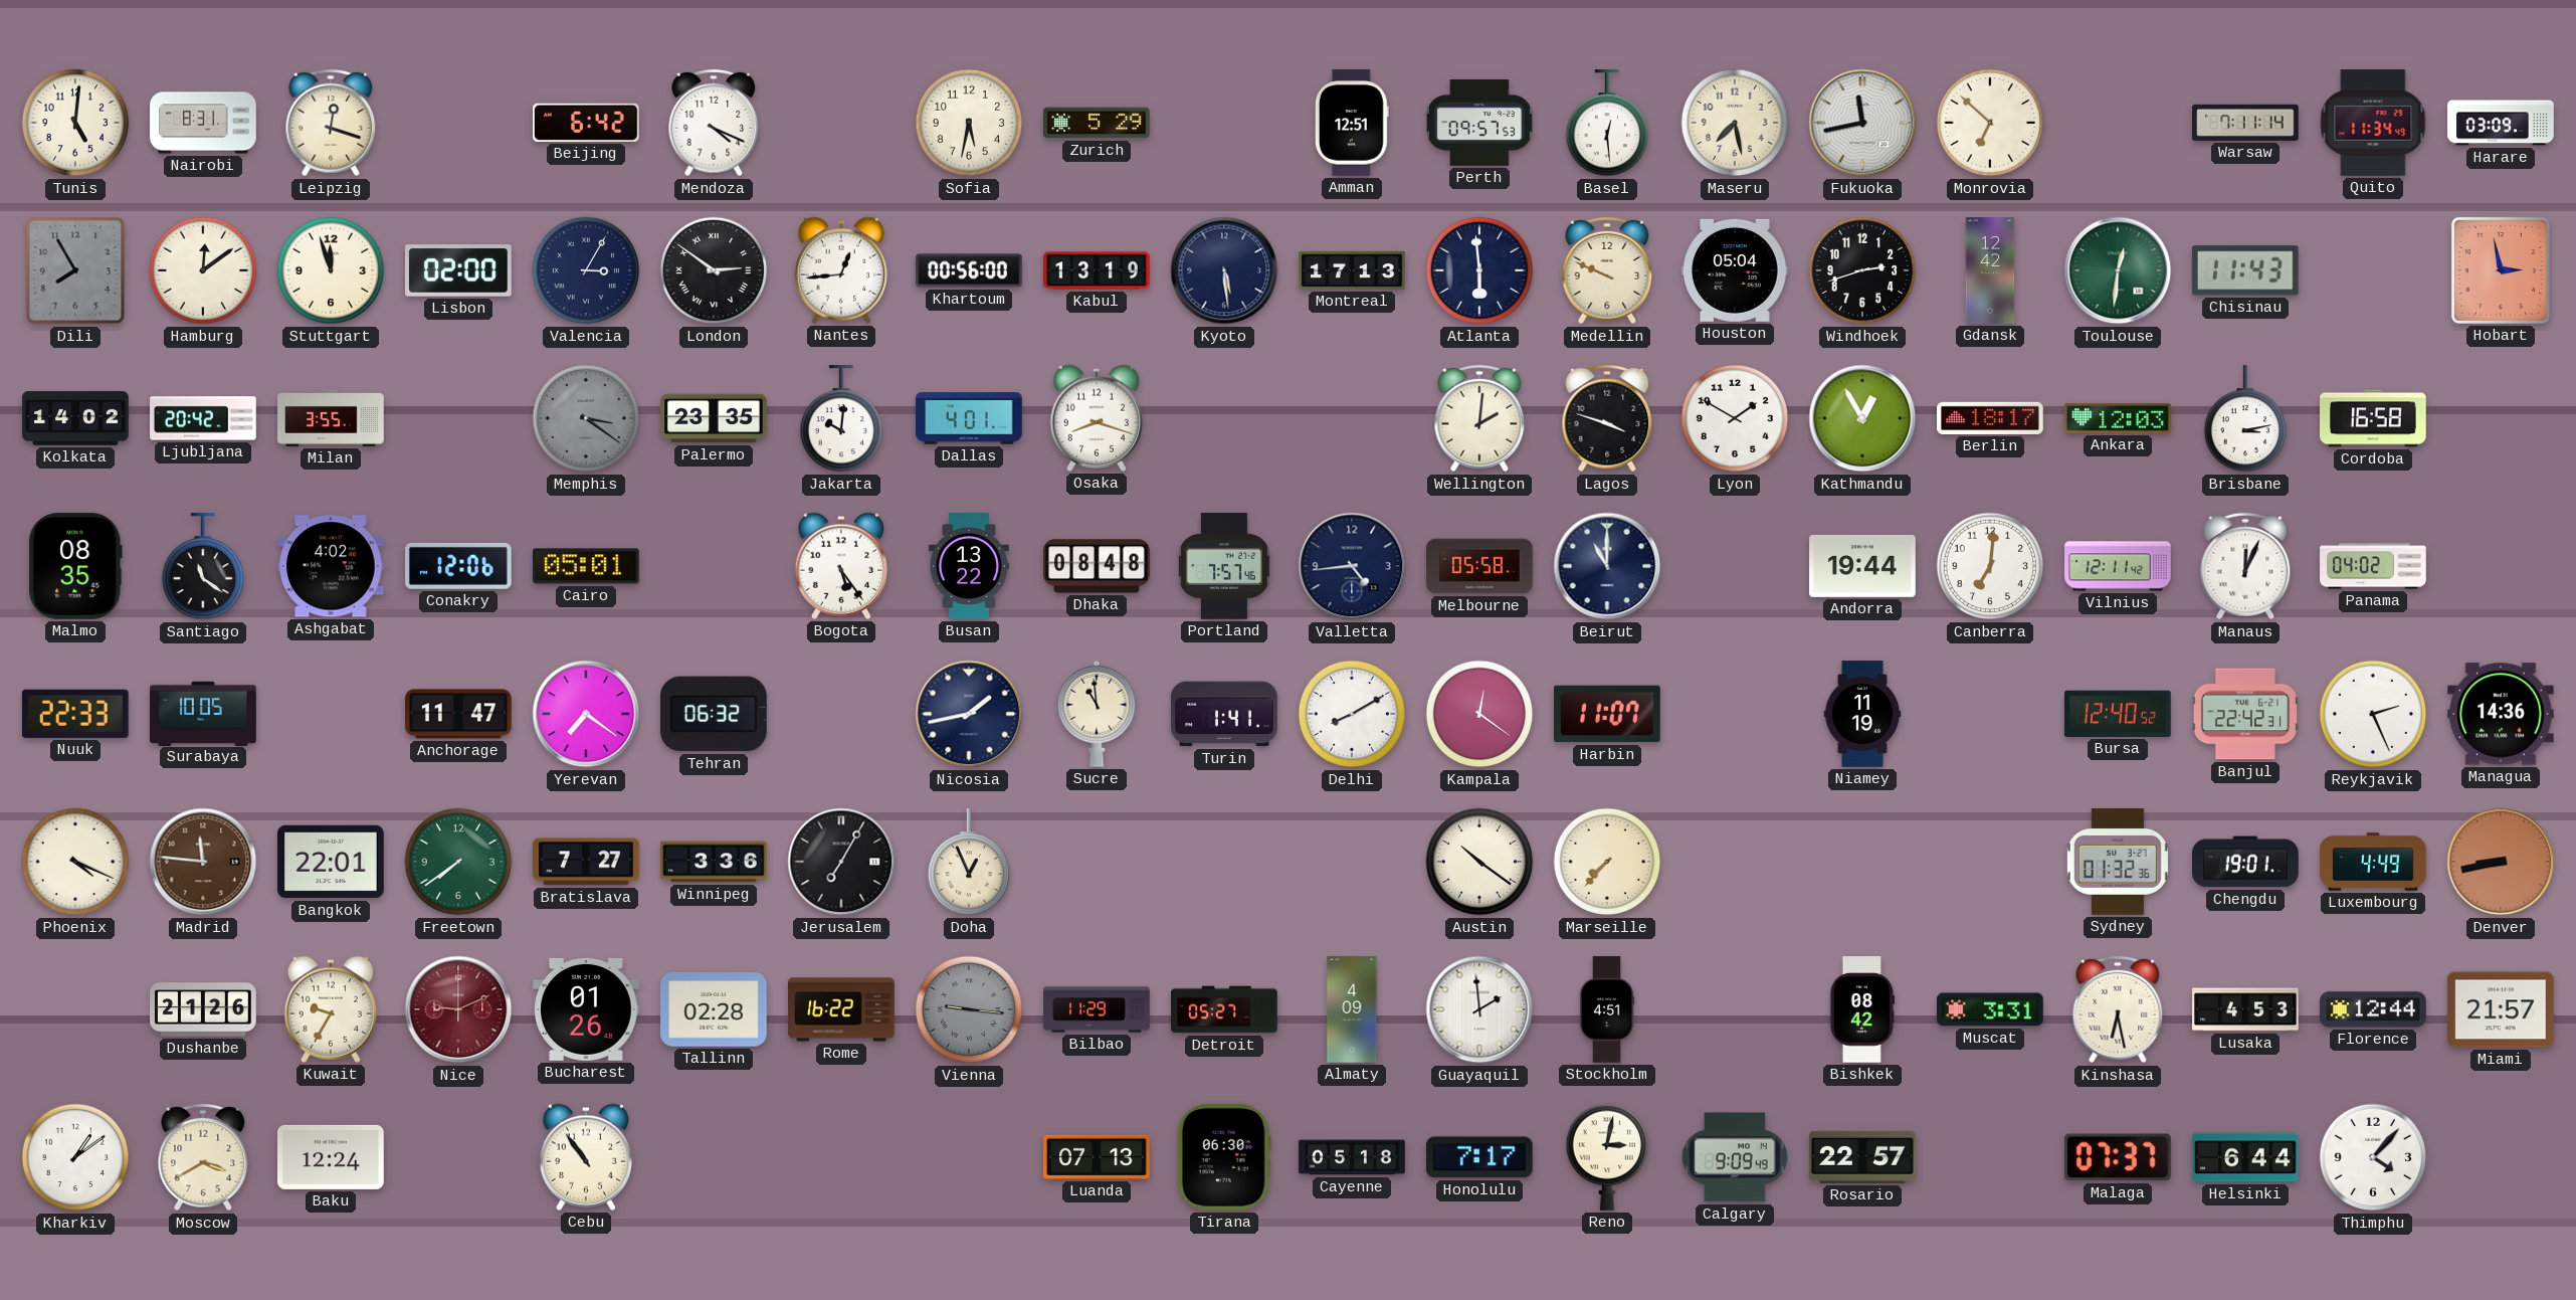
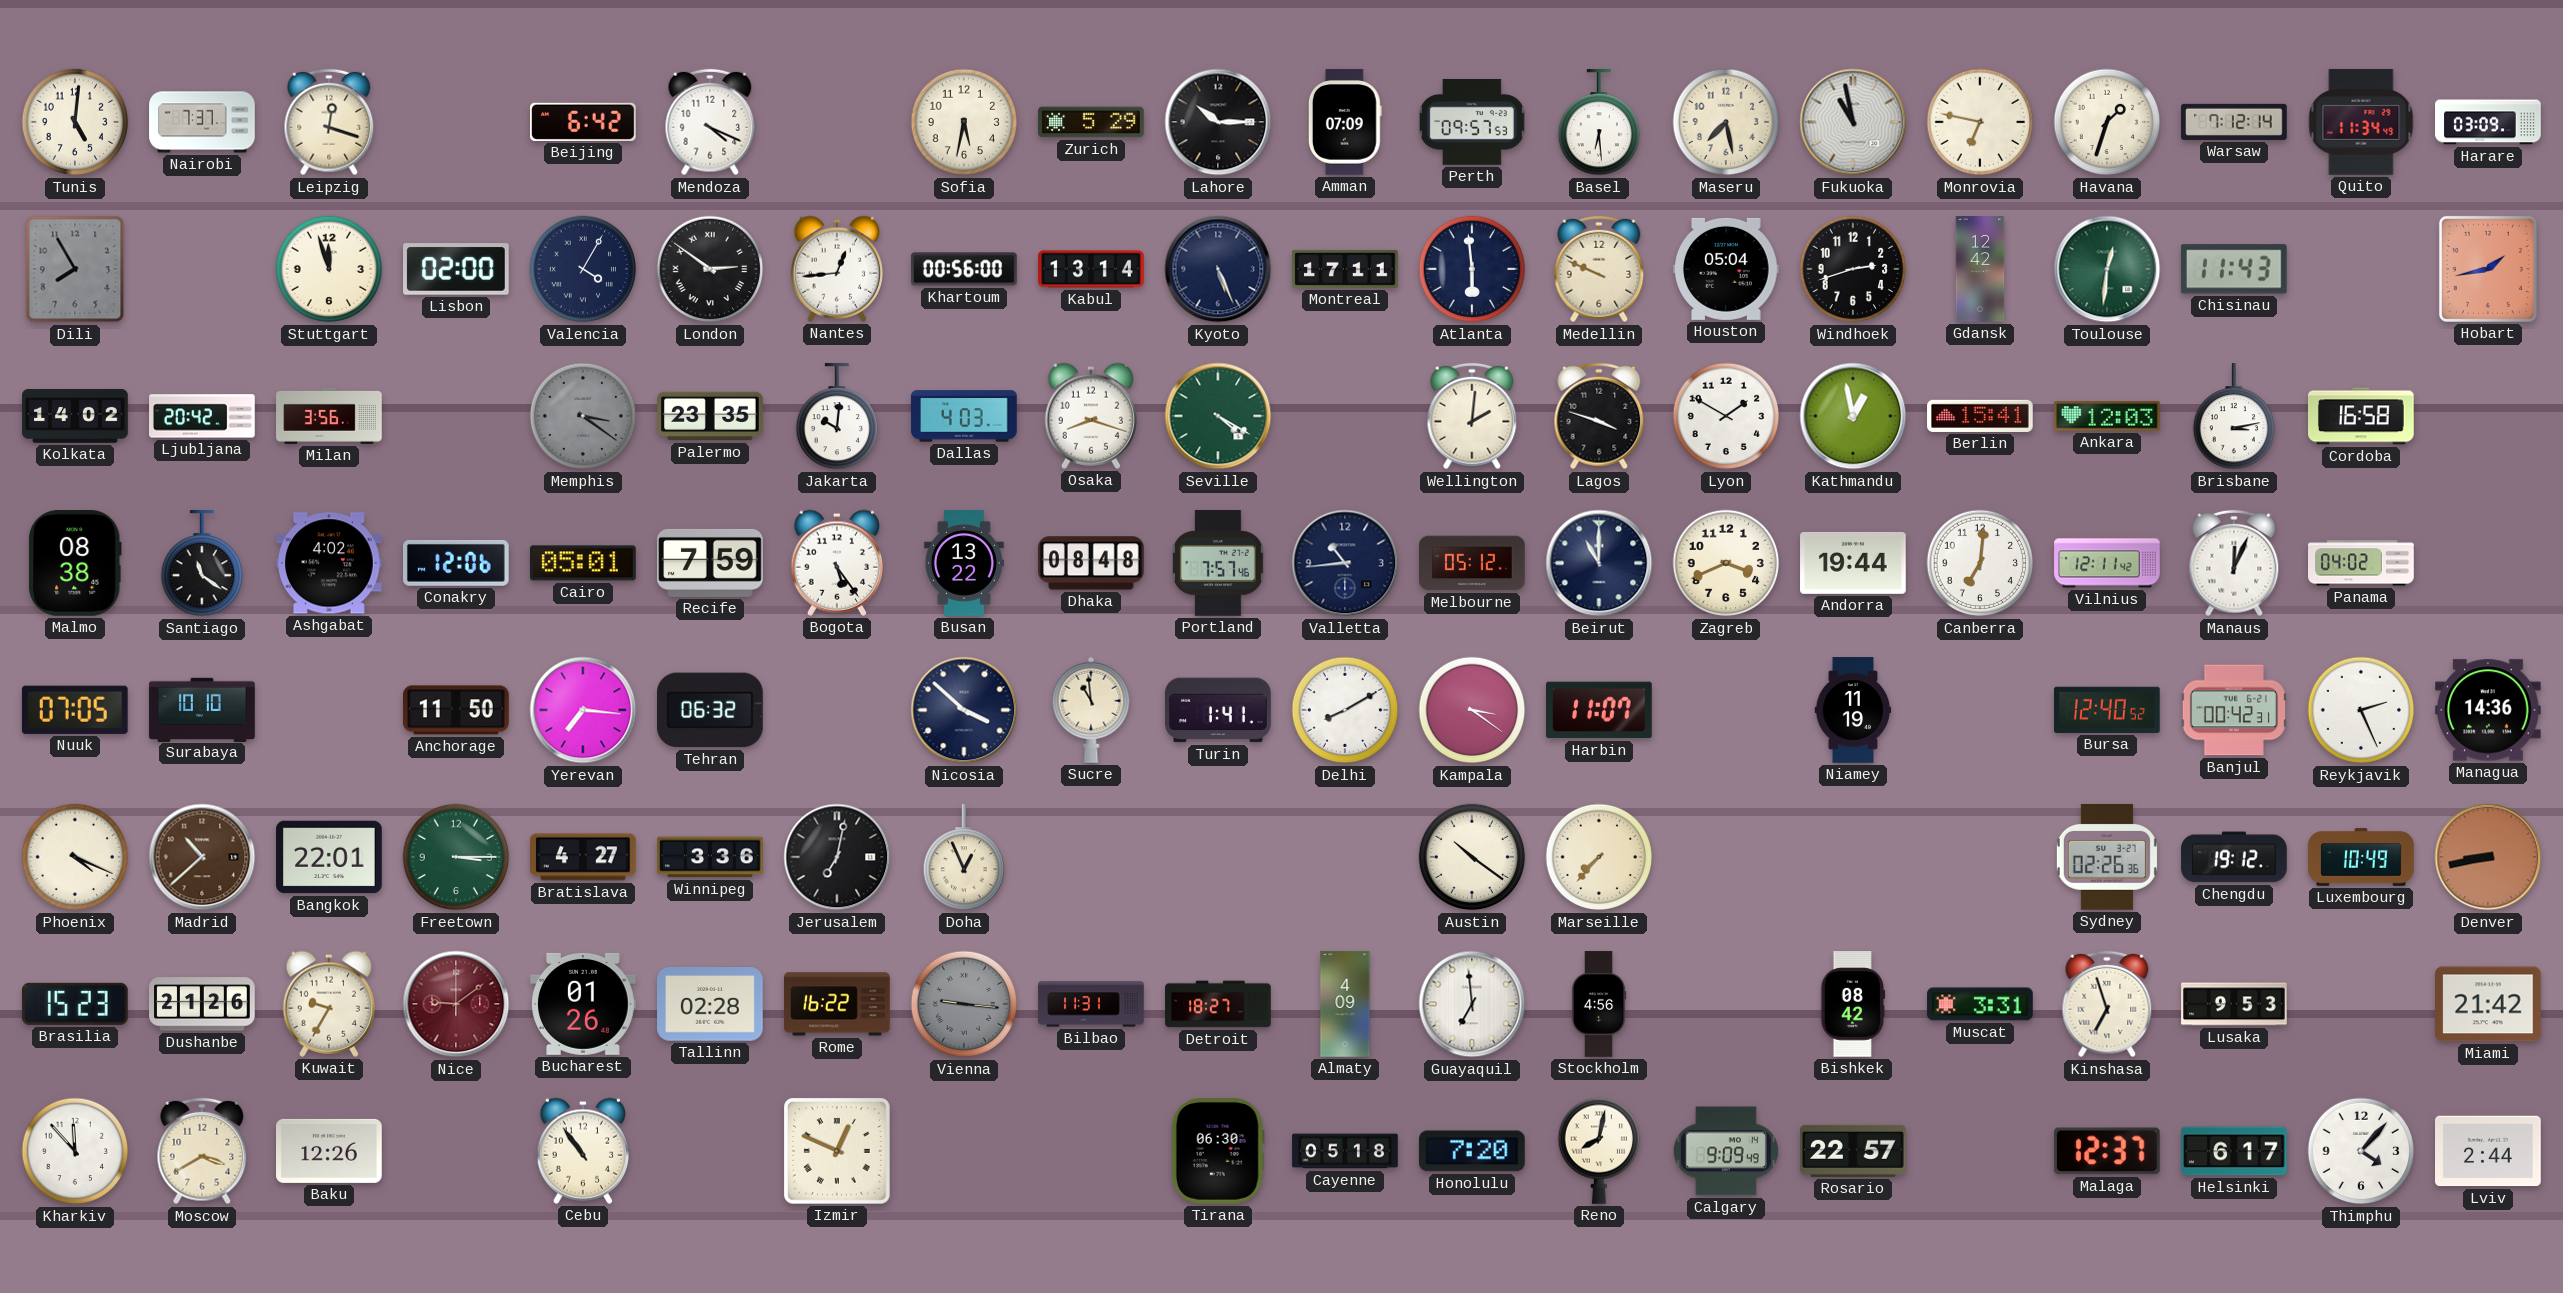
Nairobi: 8:31 -> 7:37 (202, 122)
Lahore: none -> 10:15 (1218, 122)
Amman: 12:51 -> 07:09 (1345, 122)
Basel: 12:29 -> 6:29 (1598, 123)
Fukuoka: 11:43 -> 10:58 (1853, 122)
Monrovia: 6:52 -> 6:47 (1980, 122)
Havana: none -> 1:33 (2107, 122)
Warsaw: 7:11 -> 7:12 (2234, 122)
Hamburg: 12:09 -> none (203, 270)
Valencia: 3:05 -> 4:05 (583, 269)
Kabul: 13:19 -> 13:14 (1091, 269)
Kyoto: 5:29 -> 5:26 (1218, 269)
Montreal: 17:13 -> 17:11 (1345, 269)
Hobart: 2:58 -> 1:43 (2488, 269)
Milan: 3:55 -> 3:56 (329, 416)
Dallas: 4:01 -> 4:03 (964, 416)
Seville: none -> 4:20 (1218, 416)
Kathmandu: 12:55 -> 12:58 (1853, 416)
Berlin: 18:17 -> 15:41 (1980, 416)
Malmo: 08:35 -> 08:38 (76, 564)
Recife: none -> 7:59 (710, 563)
Valletta: 4:44 -> 10:44 (1345, 563)
Melbourne: 05:58 -> 05:12 (1472, 563)
Zagreb: none -> 3:41 (1726, 563)
Nuuk: 22:33 -> 07:05 (75, 710)
Surabaya: 10:05 -> 10:10 (202, 709)
Anchorage: 11:47 -> 11:50 (457, 710)
Yerevan: 7:21 -> 7:16 (583, 710)
Nicosia: 1:43 -> 3:52 (964, 710)
Kampala: 12:21 -> 3:21 (1472, 710)
Banjul: 22:42 -> 00:42 (2233, 710)
Madrid: 11:46 -> 10:38 (202, 857)
Freetown: 7:39 -> 3:15 (456, 857)
Bratislava: 7:27 -> 4:27 (584, 857)
Jerusalem: 7:05 -> 7:02 (837, 857)
Sydney: 01:32 -> 02:26 (2107, 858)
Chengdu: 19:01 -> 19:12 (2234, 857)
Luxembourg: 4:49 -> 10:49 (2361, 857)
Brasilia: none -> 15:23 (75, 1004)
Nice: 9:11 -> 9:09 (456, 1004)
Bilbao: 11:29 -> 11:31 (1091, 1004)
Detroit: 05:27 -> 18:27 (1218, 1004)
Guayaquil: 1:59 -> 6:59 (1472, 1004)
Stockholm: 4:51 -> 4:56 (1599, 1004)
Kinshasa: 6:28 -> 6:57 (2107, 1004)
Lusaka: 4:53 -> 9:53 (2234, 1004)
Florence: 12:44 -> none (2373, 1009)
Miami: 21:57 -> 21:42 (2489, 1004)
Kharkiv: 1:09 -> 11:53 (75, 1151)
Baku: 12:24 -> 12:26 (329, 1151)
Izmir: none -> 12:49 (837, 1151)
Luanda: 07:13 -> none (1097, 1157)
Honolulu: 7:17 -> 7:20 (1473, 1151)
Reno: 3:02 -> 8:02 (1598, 1151)
Malaga: 07:37 -> 12:37 (2107, 1151)
Helsinki: 6:44 -> 6:17 (2234, 1151)
Lviv: none -> 2:44 (2489, 1151)
